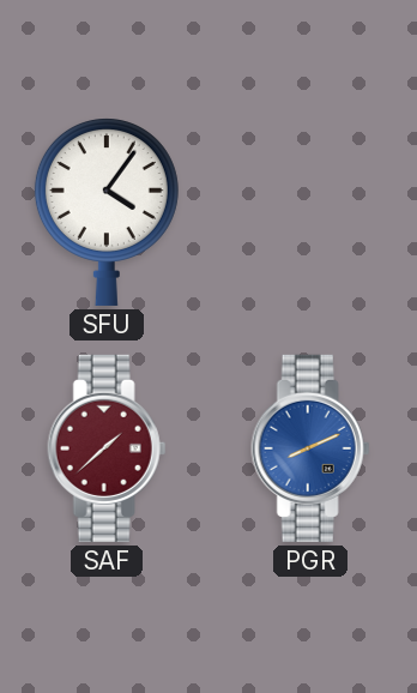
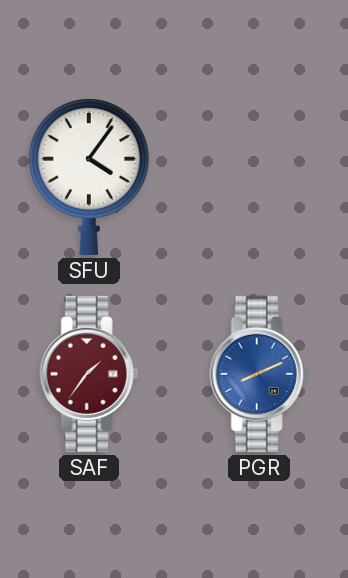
SAF: 1:38 -> 1:36 (89, 374)
